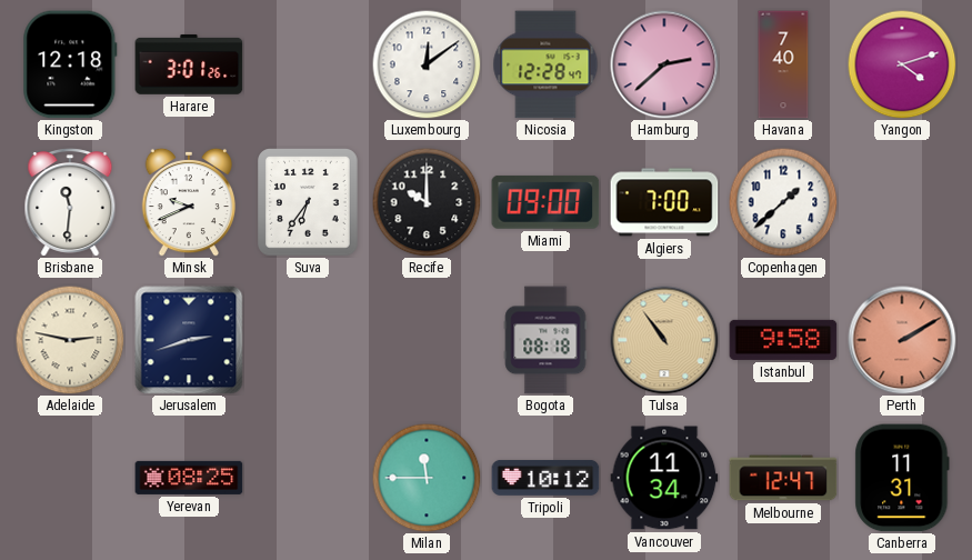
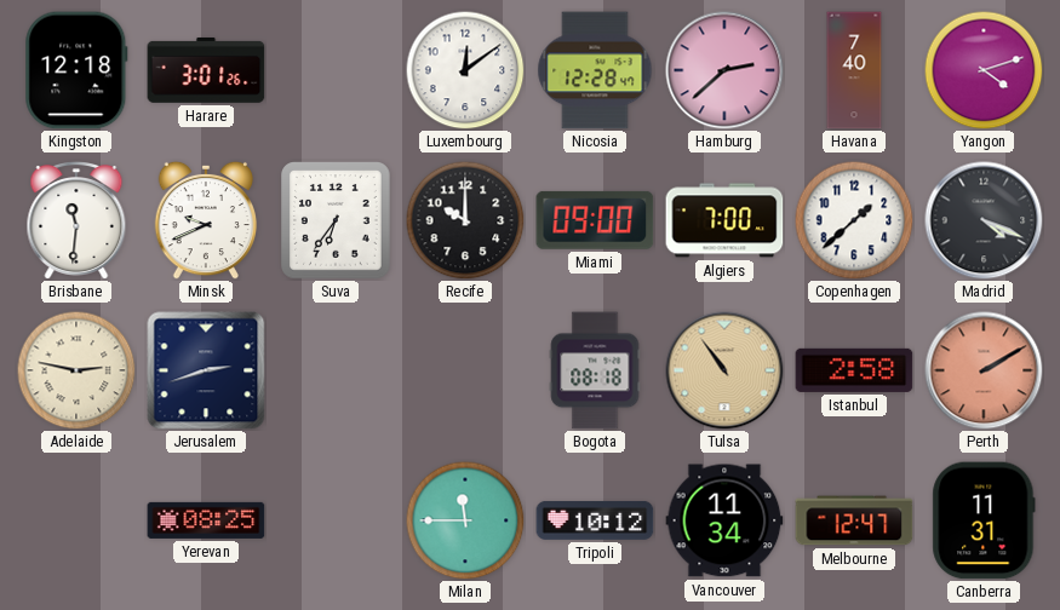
Madrid: none -> 4:19 (984, 220)
Istanbul: 9:58 -> 2:58 (854, 370)
